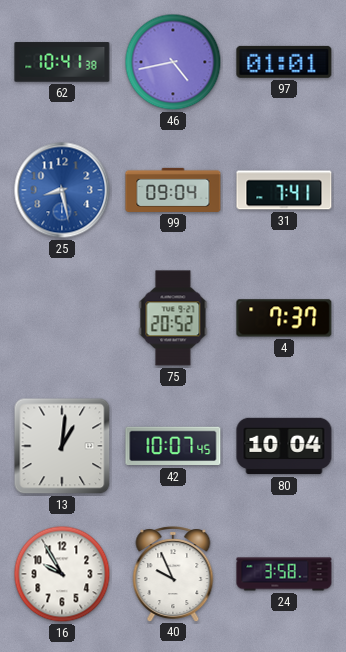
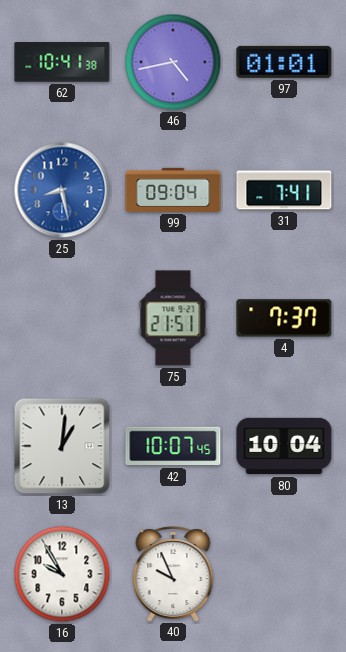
75: 20:52 -> 21:51 (173, 318)
24: 3:58 -> none (284, 574)
